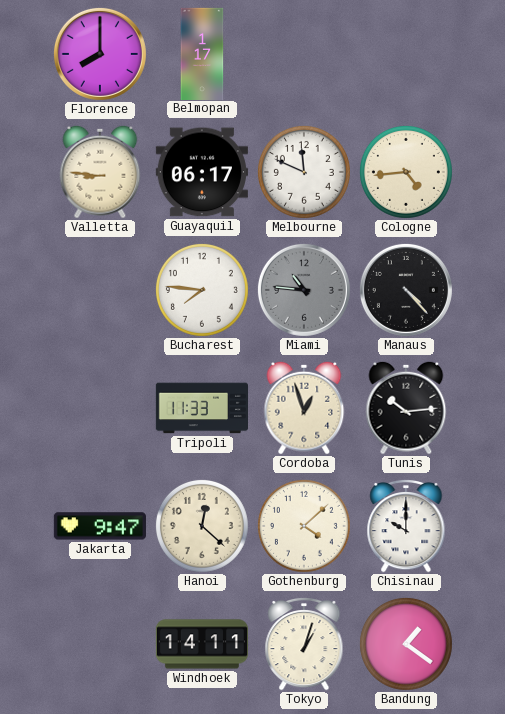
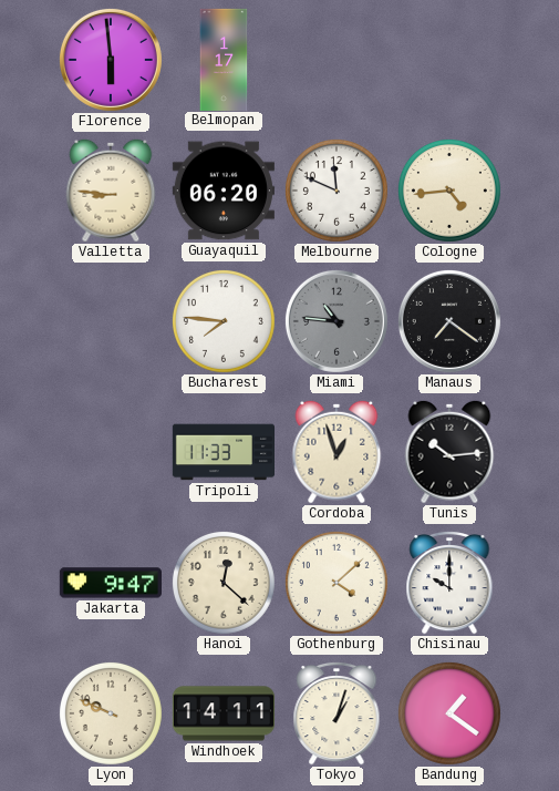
Florence: 8:00 -> 5:59 (111, 60)
Guayaquil: 06:17 -> 06:20 (224, 191)
Manaus: 4:23 -> 7:21 (449, 321)
Lyon: none -> 9:49 (111, 713)
